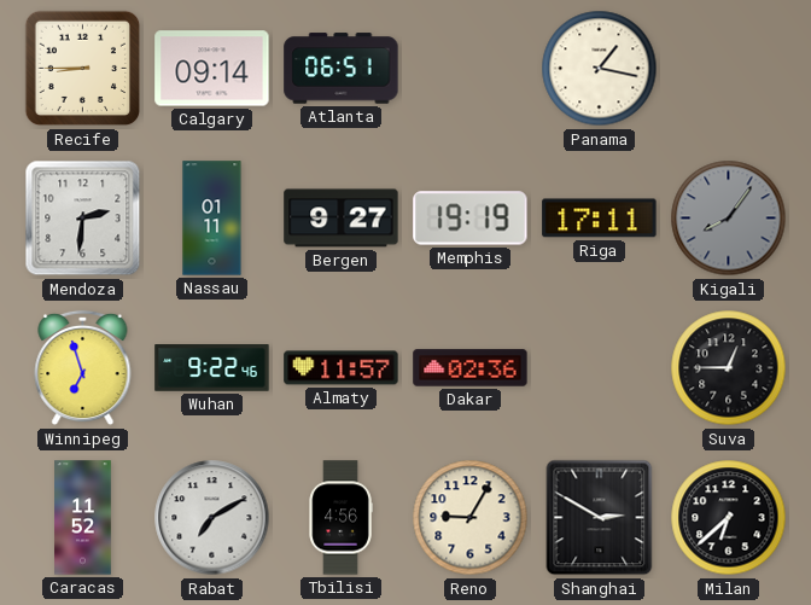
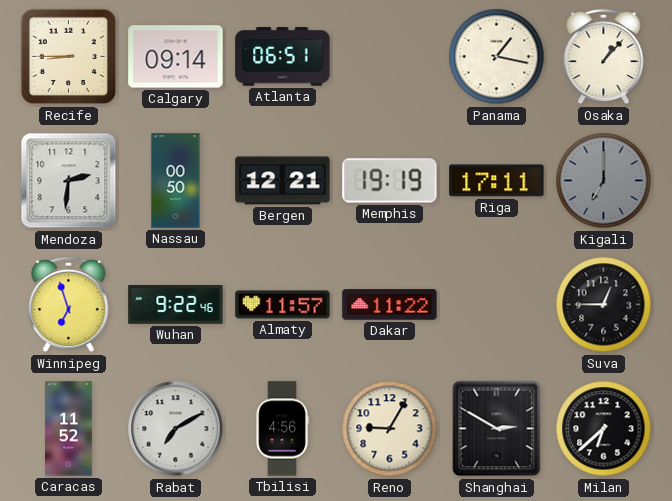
Osaka: none -> 1:07 (604, 57)
Nassau: 01:11 -> 00:50 (176, 181)
Bergen: 9:27 -> 12:21 (283, 181)
Kigali: 8:06 -> 7:00 (604, 181)
Dakar: 02:36 -> 11:22 (390, 305)
